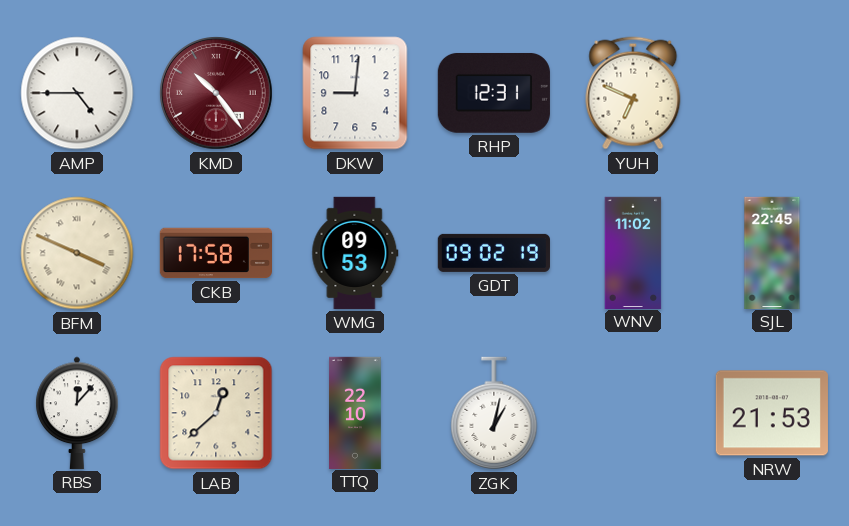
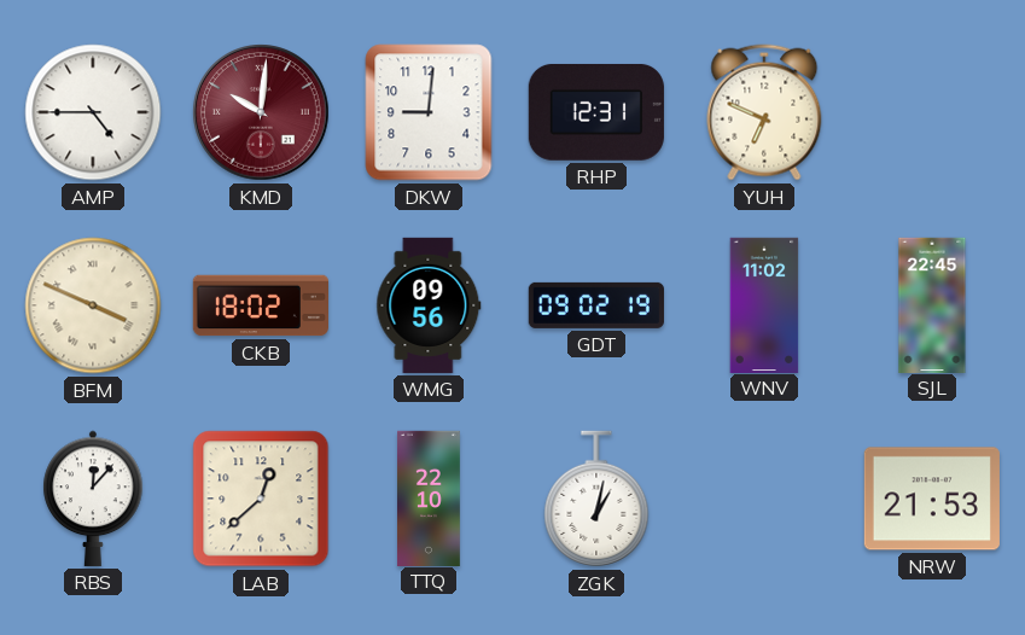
KMD: 10:24 -> 10:01 (261, 112)
CKB: 17:58 -> 18:02 (260, 305)
WMG: 09:53 -> 09:56 (429, 305)
